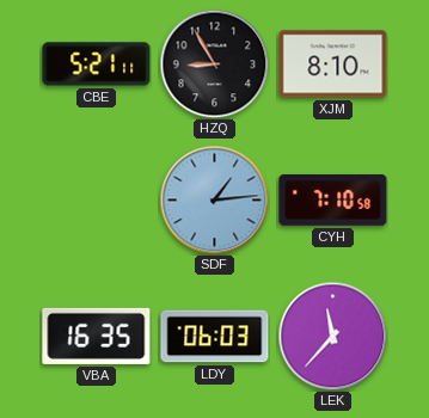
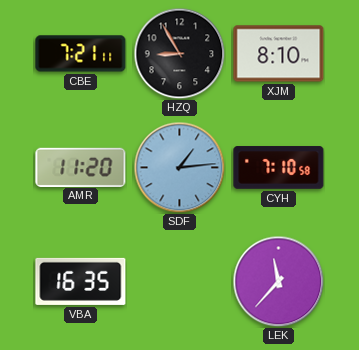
CBE: 5:21 -> 7:21 (81, 54)
AMR: none -> 11:20 (81, 167)
LDY: 06:03 -> none (215, 337)
